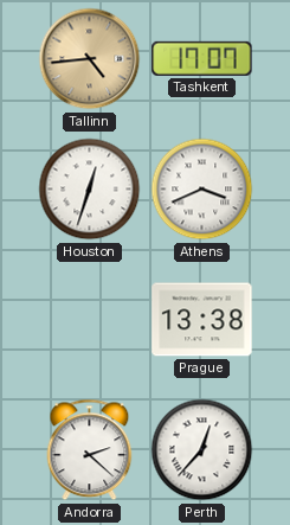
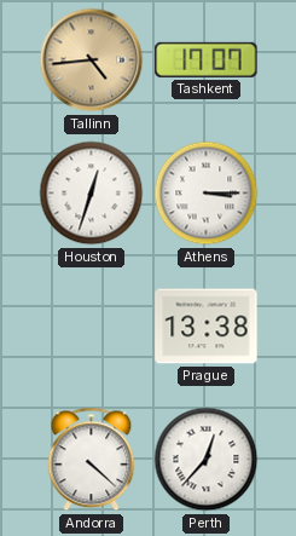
Athens: 3:41 -> 3:15 (207, 194)
Andorra: 2:22 -> 4:22 (92, 460)
